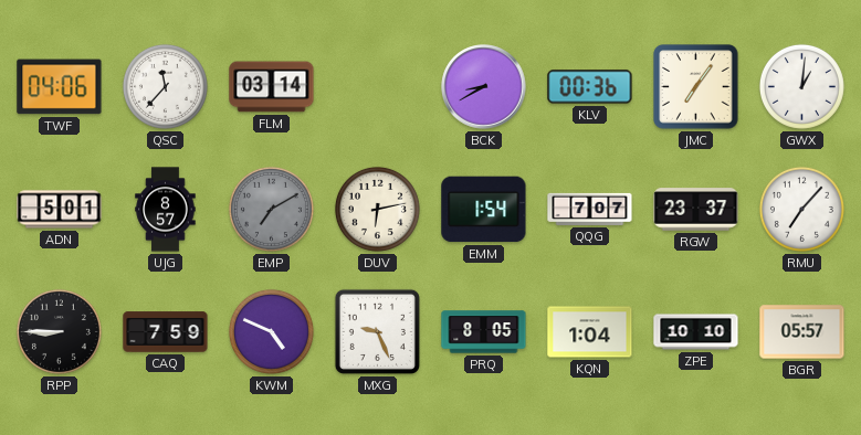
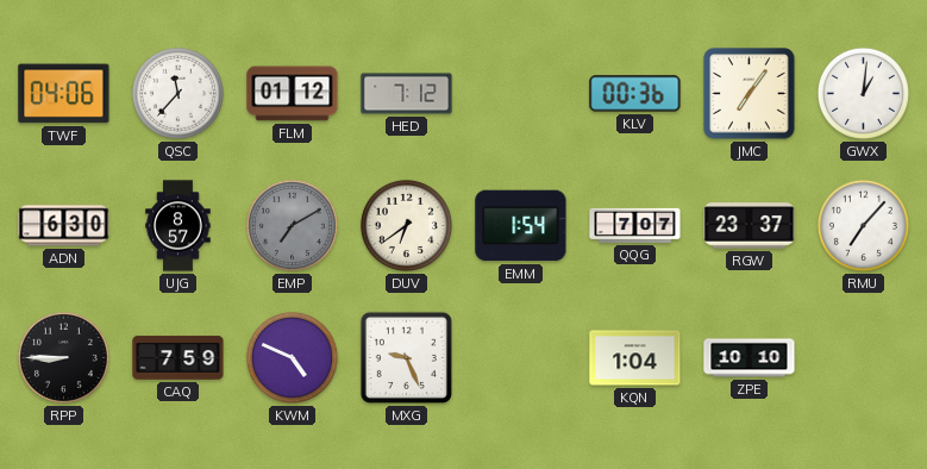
FLM: 03:14 -> 01:12 (293, 94)
HED: none -> 7:12 (407, 94)
BCK: 8:40 -> none (484, 87)
ADN: 5:01 -> 6:30 (64, 226)
DUV: 6:13 -> 6:39 (406, 225)
PRQ: 8:05 -> none (484, 332)
BGR: 05:57 -> none (802, 332)
